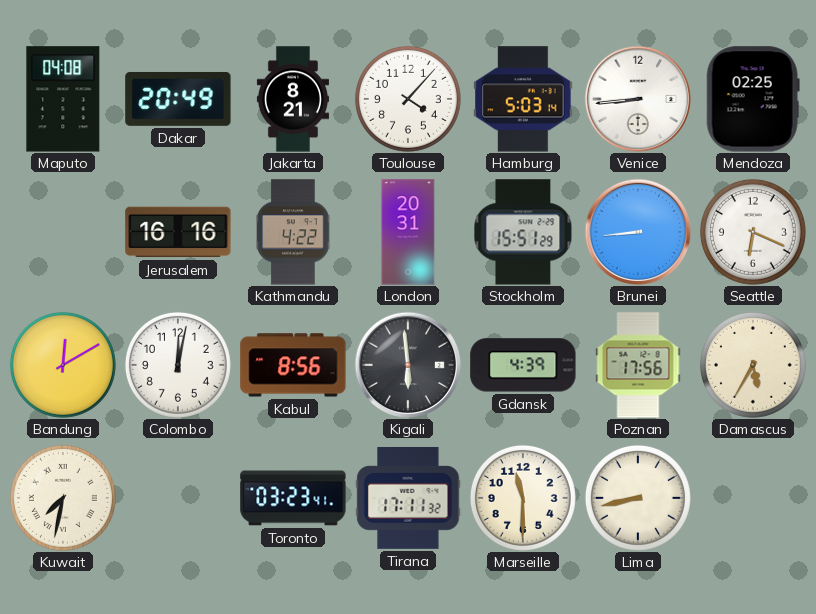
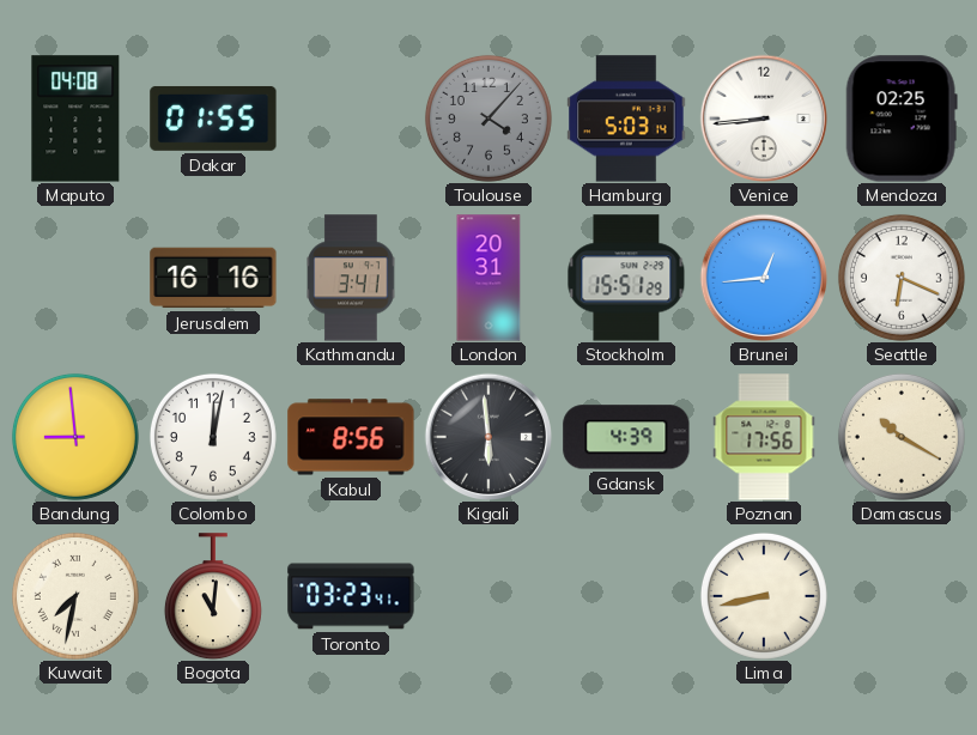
Dakar: 20:49 -> 01:55 (213, 119)
Jakarta: 8:21 -> none (293, 99)
Toulouse dial: white -> grey (488, 119)
Kathmandu: 4:22 -> 3:41 (351, 278)
Brunei: 8:44 -> 12:44 (763, 277)
Bandung: 12:10 -> 8:59 (75, 437)
Damascus: 5:35 -> 10:20 (902, 437)
Bogota: none -> 11:01 (213, 596)
Tirana: 17:11 -> none (408, 498)
Marseille: 11:30 -> none (523, 498)
